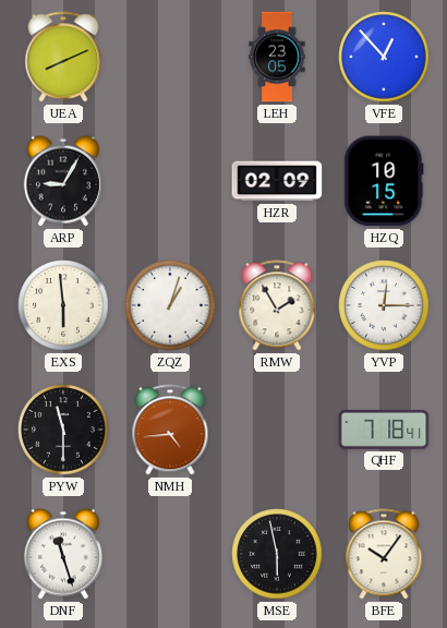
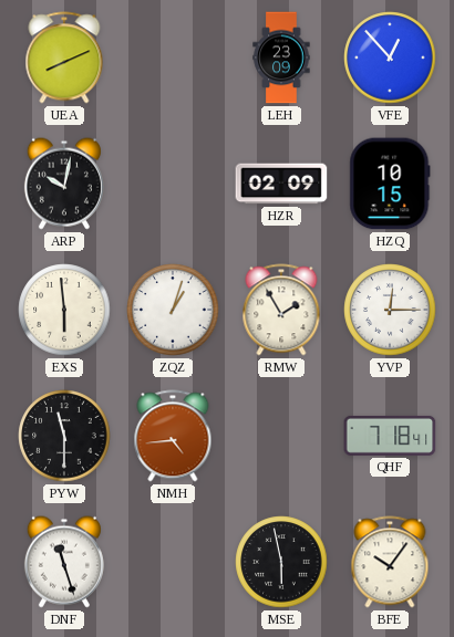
LEH: 23:05 -> 23:09 (281, 58)
ARP: 9:05 -> 10:02 (64, 184)
